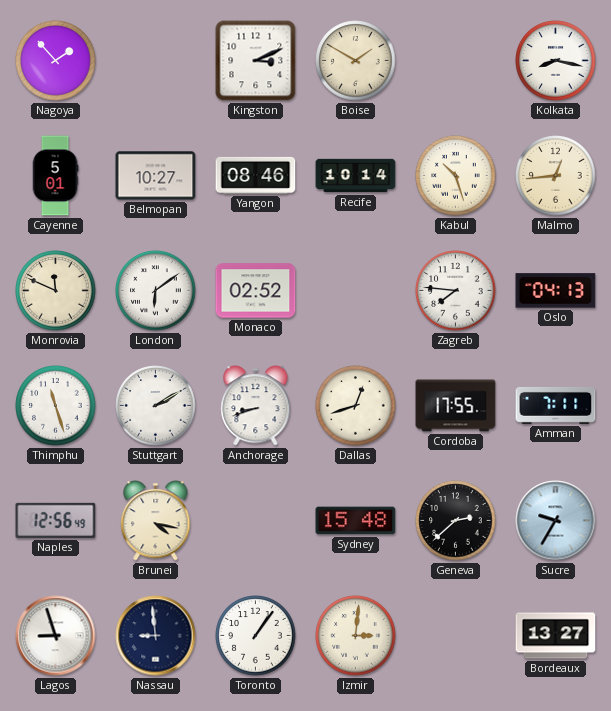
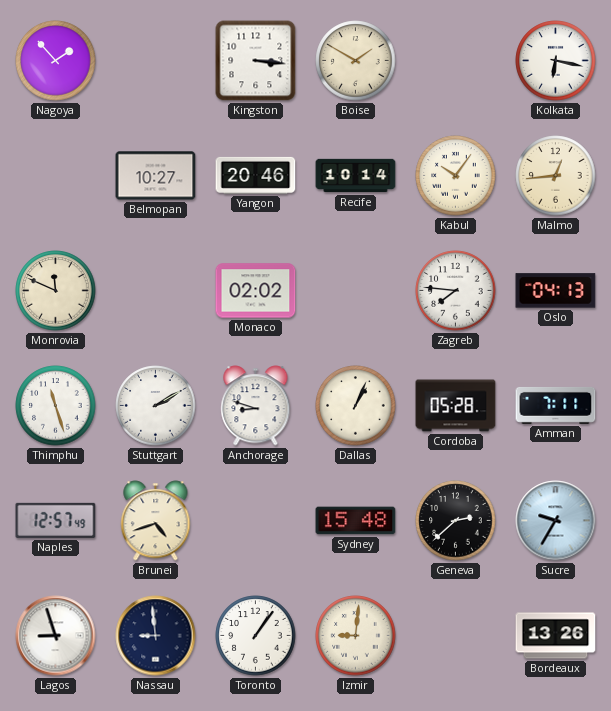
Kingston: 3:11 -> 3:16 (256, 61)
Kolkata: 8:17 -> 6:17 (556, 61)
Cayenne: 5:01 -> none (55, 176)
Yangon: 08:46 -> 20:46 (256, 175)
Kabul: 10:27 -> 10:06 (456, 176)
London: 6:09 -> none (156, 291)
Monaco: 02:52 -> 02:02 (256, 291)
Anchorage: 8:42 -> 8:48 (256, 406)
Dallas: 12:42 -> 1:04 (356, 406)
Cordoba: 17:55 -> 05:28 (456, 406)
Naples: 12:56 -> 12:57 (56, 520)
Brunei: 4:17 -> 4:42 (156, 521)
Izmir: 3:01 -> 9:01 (356, 636)
Bordeaux: 13:27 -> 13:26 (556, 636)
